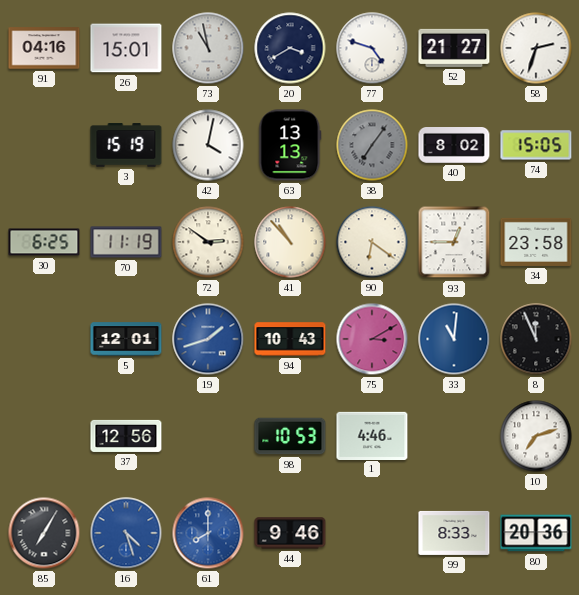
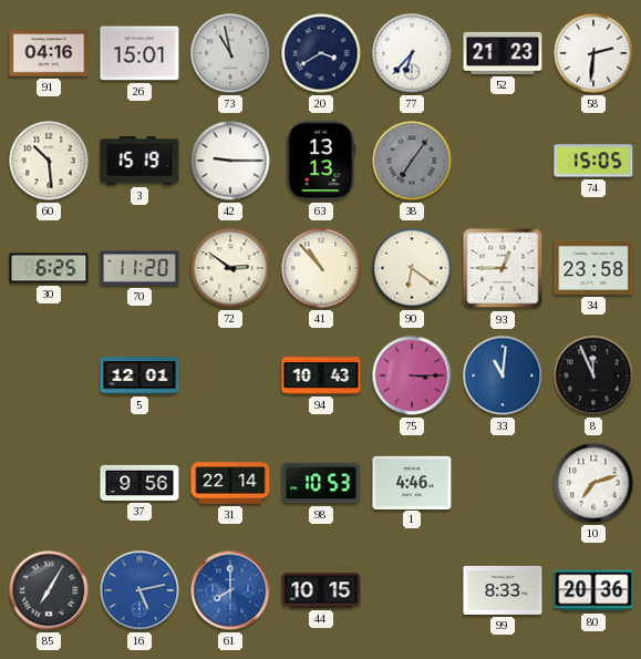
77: 4:48 -> 6:37 (412, 53)
52: 21:27 -> 21:23 (503, 53)
58: 2:33 -> 2:31 (593, 53)
60: none -> 10:29 (49, 161)
42: 4:02 -> 9:15 (230, 161)
40: 8:02 -> none (454, 146)
70: 11:19 -> 11:20 (139, 268)
19: 1:42 -> none (208, 339)
75: 3:10 -> 3:15 (412, 375)
37: 12:56 -> 9:56 (139, 483)
31: none -> 22:14 (230, 483)
16: 4:27 -> 5:13 (139, 590)
44: 9:46 -> 10:15 (321, 590)
